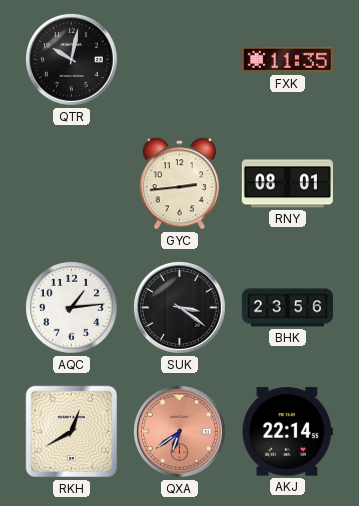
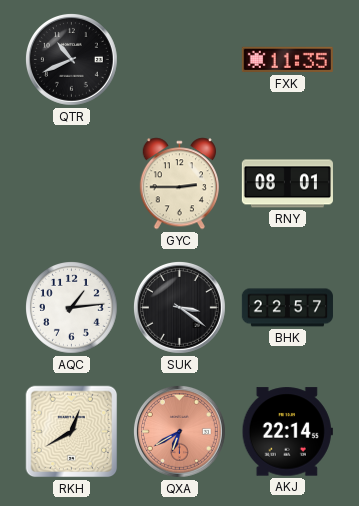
QTR: 10:02 -> 10:41 (71, 59)
GYC: 2:44 -> 2:45 (179, 184)
BHK: 23:56 -> 22:57 (287, 308)
QXA: 6:39 -> 6:40 (179, 431)
